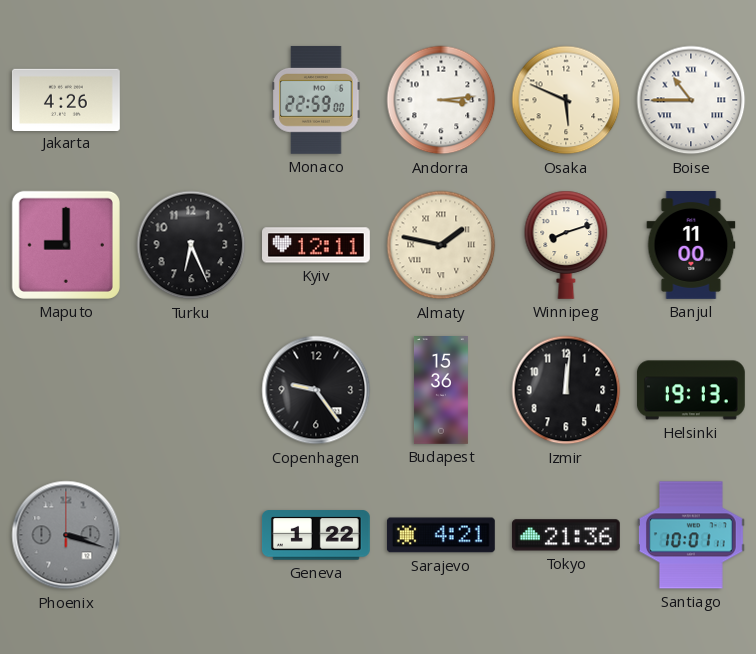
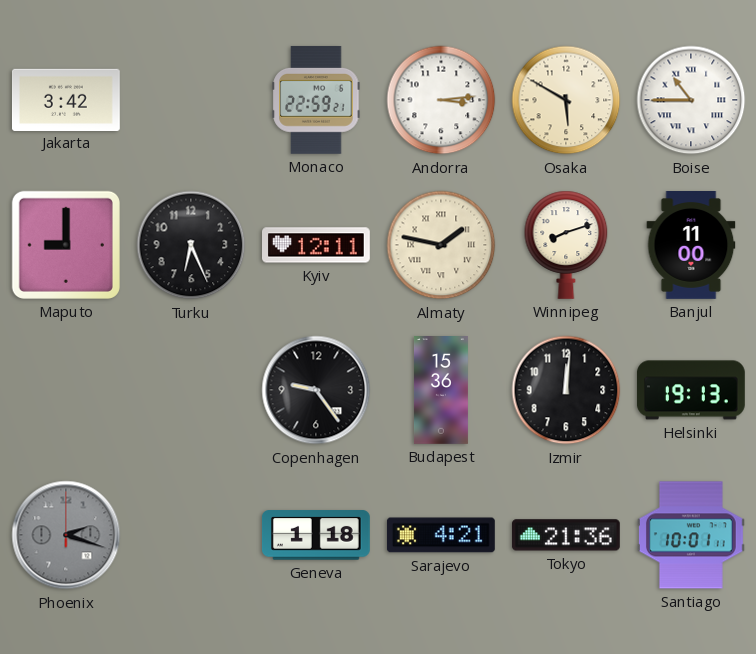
Jakarta: 4:26 -> 3:42 (66, 99)
Monaco: 22:59:00 -> 22:59:21 (316, 100)
Osaka: 5:49 -> 5:50 (566, 100)
Phoenix: 3:18 -> 2:18 (66, 535)
Geneva: 1:22 -> 1:18 (316, 535)
